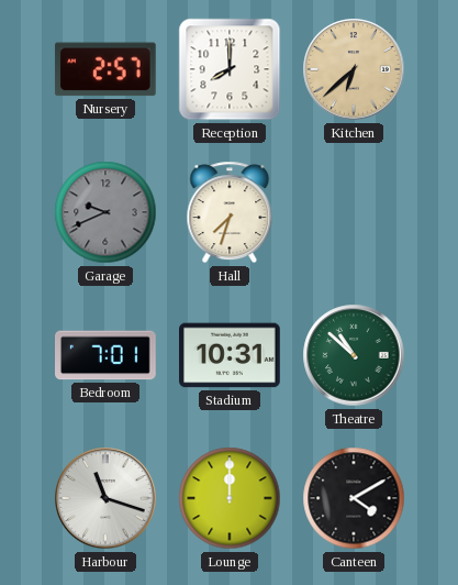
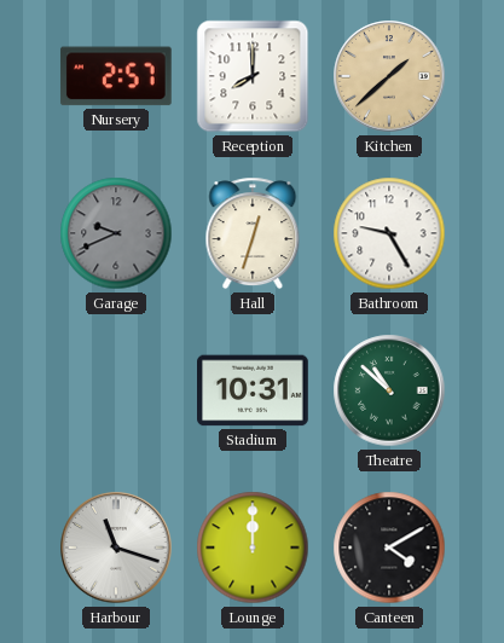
Kitchen: 6:38 -> 1:38 (389, 76)
Hall: 7:33 -> 12:33 (253, 233)
Bathroom: none -> 9:25 (389, 233)
Bedroom: 7:01 -> none (107, 355)
